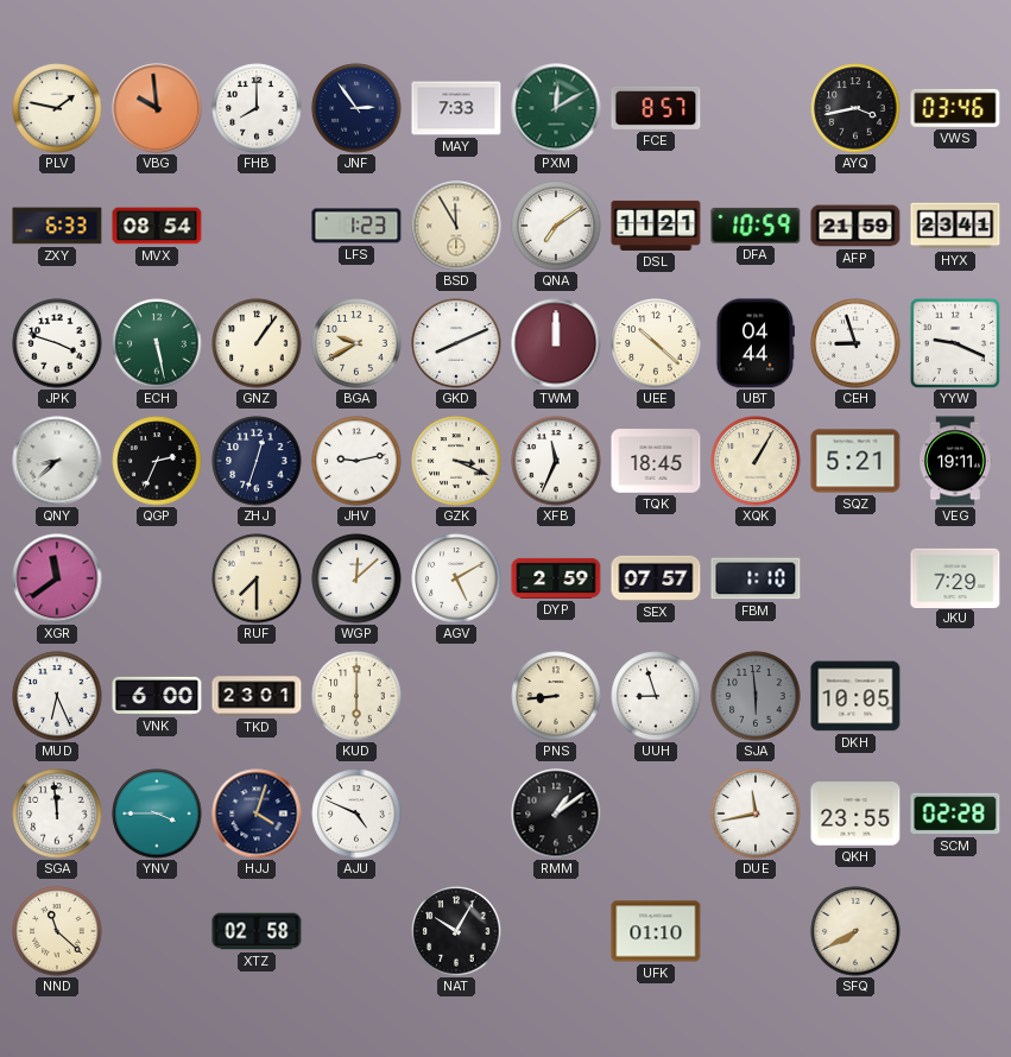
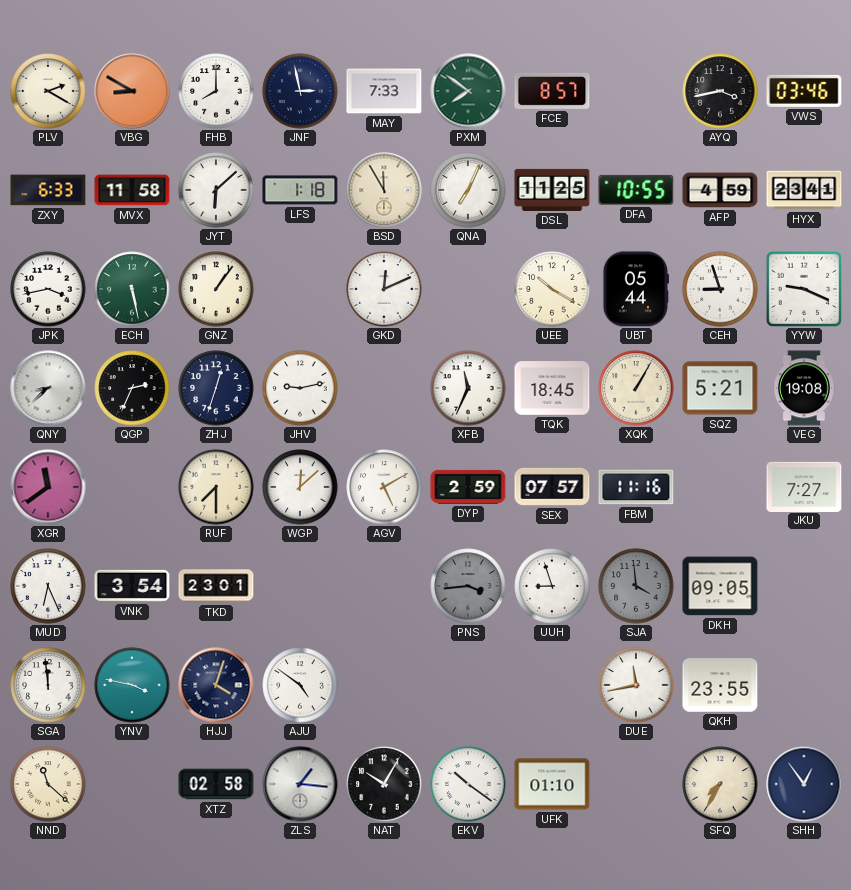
PLV: 1:47 -> 2:20 (48, 91)
VBG: 9:59 -> 8:50 (132, 91)
JNF: 2:54 -> 2:58 (300, 91)
PXM: 12:10 -> 7:51 (468, 91)
MVX: 08:54 -> 11:58 (132, 190)
JYT: none -> 6:08 (216, 190)
LFS: 1:23 -> 1:18 (300, 190)
QNA: 7:09 -> 7:04 (468, 190)
DSL: 11:21 -> 11:25 (552, 190)
DFA: 10:59 -> 10:55 (636, 190)
AFP: 21:59 -> 4:59 (720, 190)
JPK: 3:48 -> 3:43 (48, 289)
BGA: 9:40 -> none (356, 343)
GKD: 8:11 -> 12:11 (384, 289)
TWM: 12:00 -> none (556, 343)
UEE: 10:22 -> 10:20 (552, 289)
UBT: 04:44 -> 05:44 (635, 289)
GZK: 3:19 -> none (456, 461)
VEG: 19:11 -> 19:08 (805, 388)
FBM: 1:10 -> 11:16 (636, 487)
JKU: 7:29 -> 7:27 (804, 486)
VNK: 6:00 -> 3:54 (132, 586)
KUD: 6:00 -> none (356, 696)
PNS: 8:44 -> 3:44 (468, 586)
PNS dial: cream -> grey (468, 586)
SJA: 5:59 -> 3:59 (636, 586)
DKH: 10:05 -> 09:05 (720, 586)
YNV: 3:45 -> 3:47 (132, 685)
AJU: 4:49 -> 4:51 (300, 685)
RMM: 1:09 -> none (556, 814)
SCM: 02:28 -> none (955, 814)
ZLS: none -> 1:16 (300, 784)
EKV: none -> 10:21 (468, 784)
SFQ: 7:40 -> 7:35 (720, 784)
SHH: none -> 12:54 (804, 784)
